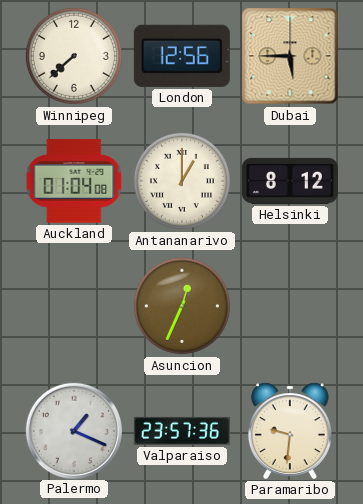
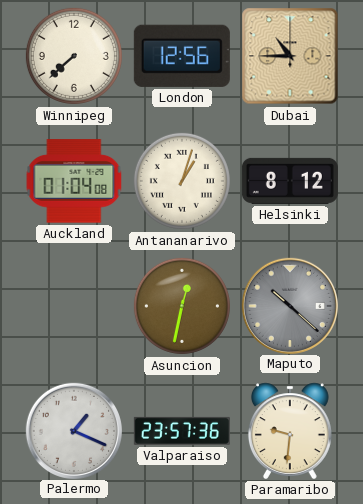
Dubai: 5:45 -> 10:45 (290, 56)
Antananarivo: 1:00 -> 1:03 (182, 181)
Asuncion: 12:34 -> 12:32 (182, 306)
Maputo: none -> 10:22 (289, 305)
